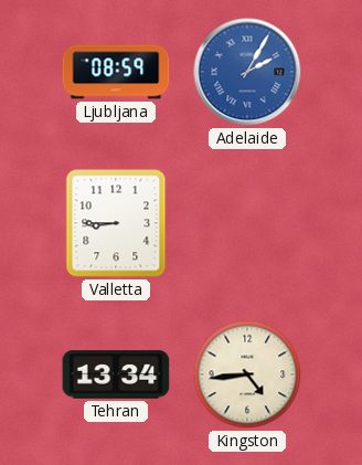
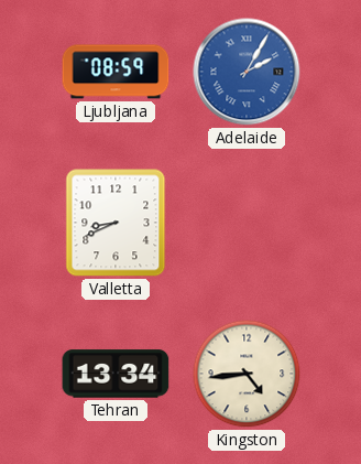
Valletta: 8:45 -> 8:41 (116, 223)
